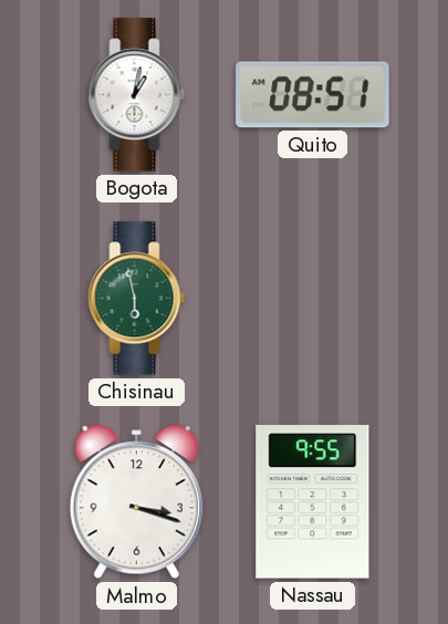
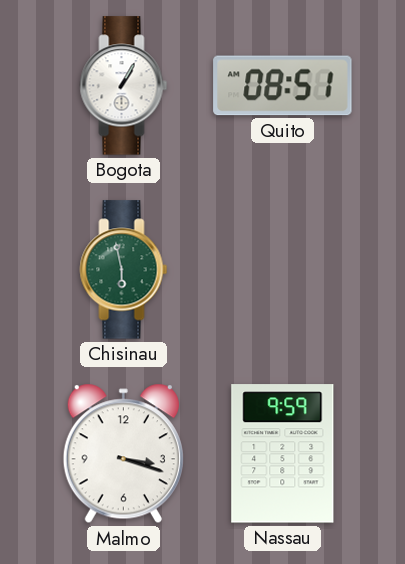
Bogota: 1:02 -> 1:05 (124, 86)
Nassau: 9:55 -> 9:59 (283, 454)
